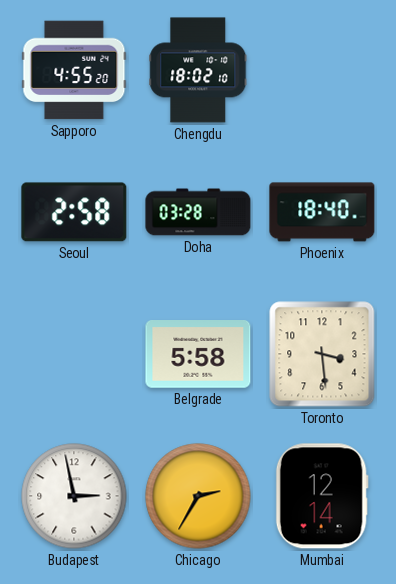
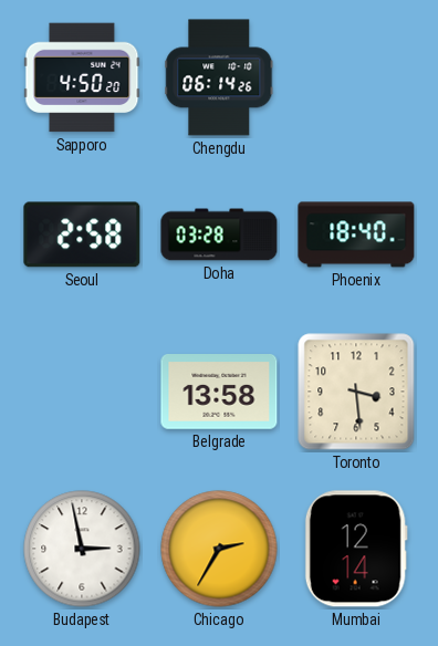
Sapporo: 4:55 -> 4:50 (82, 77)
Chengdu: 18:02 -> 06:14 (219, 77)
Belgrade: 5:58 -> 13:58 (219, 393)
